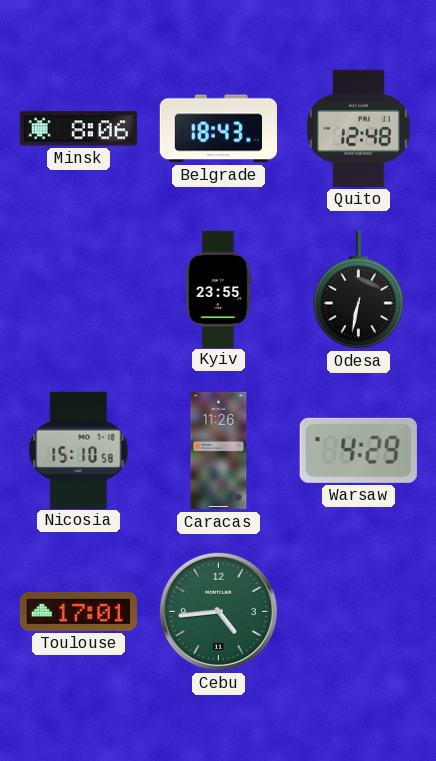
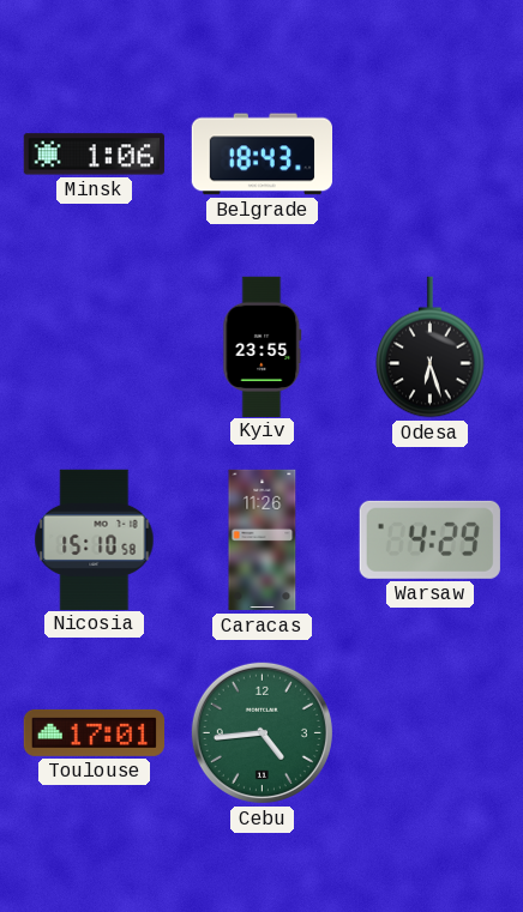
Minsk: 8:06 -> 1:06 (94, 155)
Quito: 12:48 -> none (359, 128)
Odesa: 6:32 -> 6:27 (431, 348)
